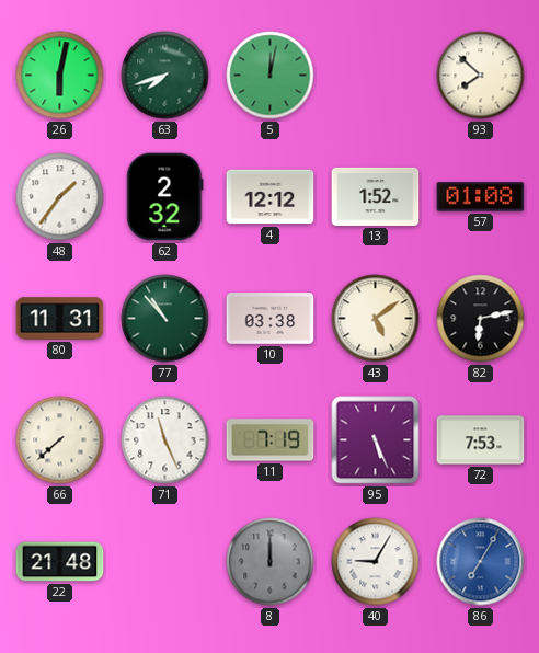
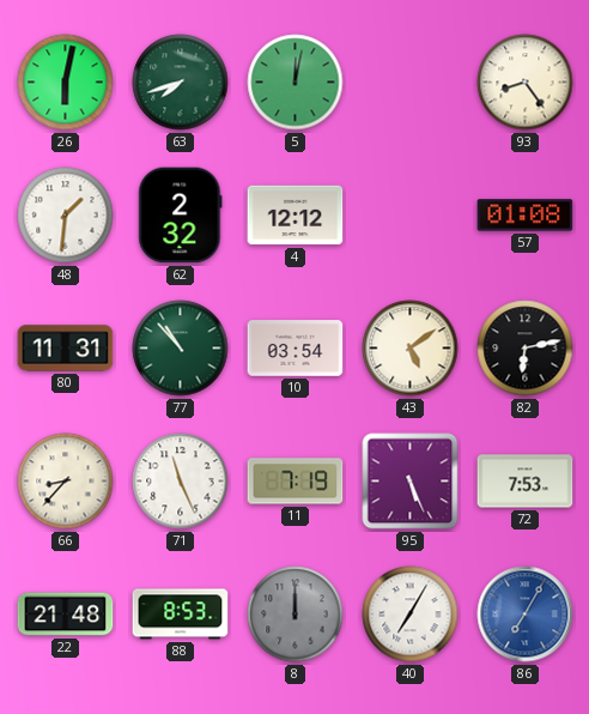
93: 7:52 -> 8:24 (526, 83)
48: 1:36 -> 1:31 (66, 216)
13: 1:52 -> none (376, 196)
10: 03:38 -> 03:54 (296, 349)
66: 7:38 -> 8:37 (66, 482)
88: none -> 8:53 (181, 615)
40: 9:05 -> 7:05 (411, 615)
